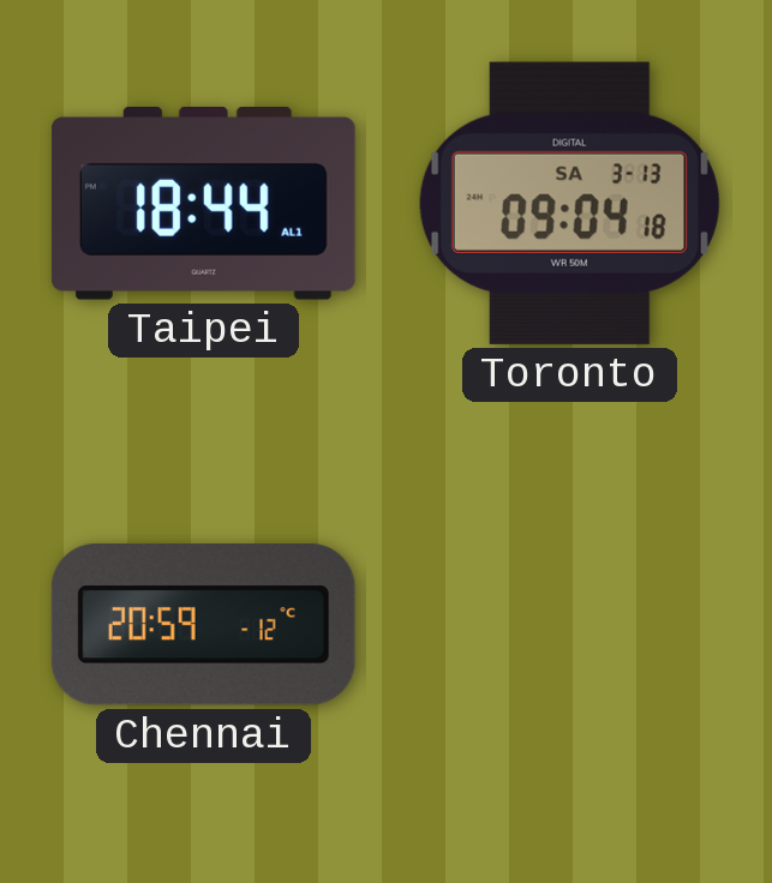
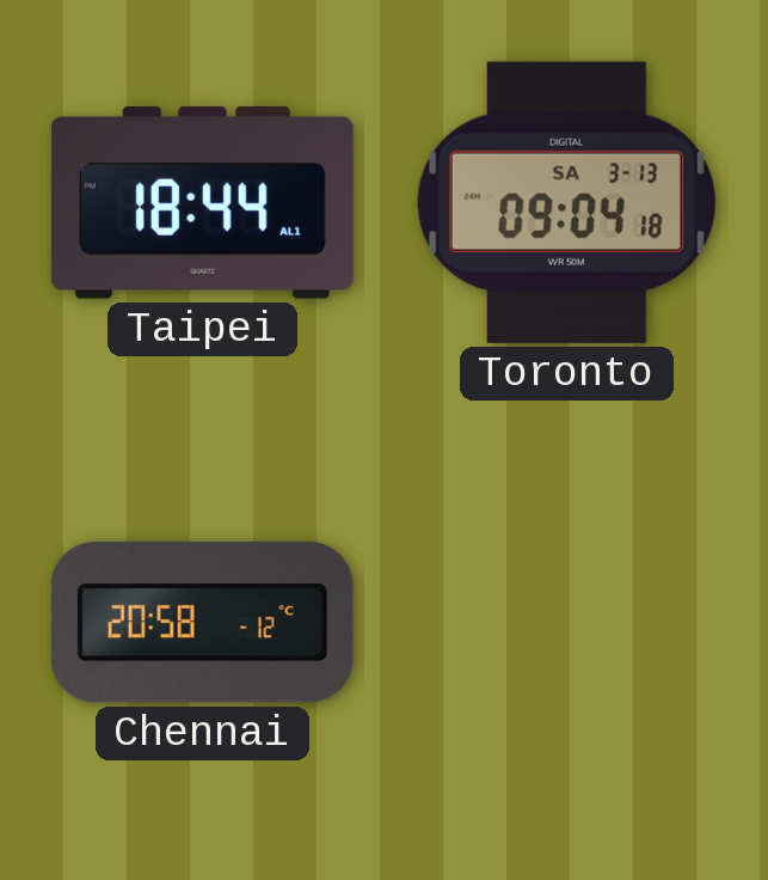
Chennai: 20:59 -> 20:58 (202, 623)
